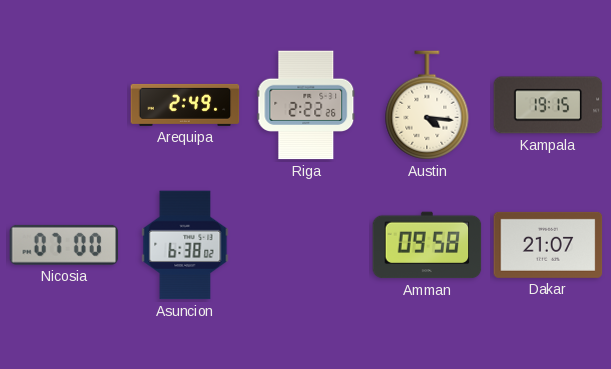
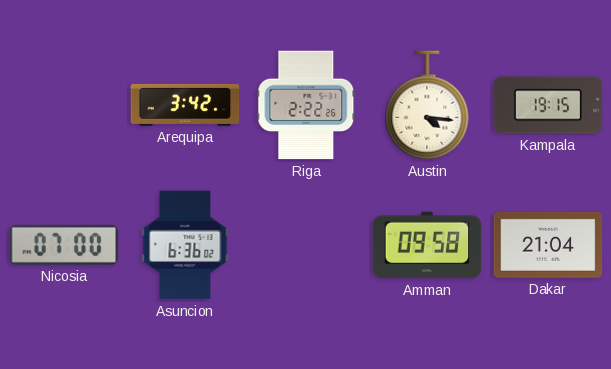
Arequipa: 2:49 -> 3:42 (185, 105)
Asuncion: 6:38 -> 6:36 (185, 245)
Dakar: 21:07 -> 21:04 (548, 245)
